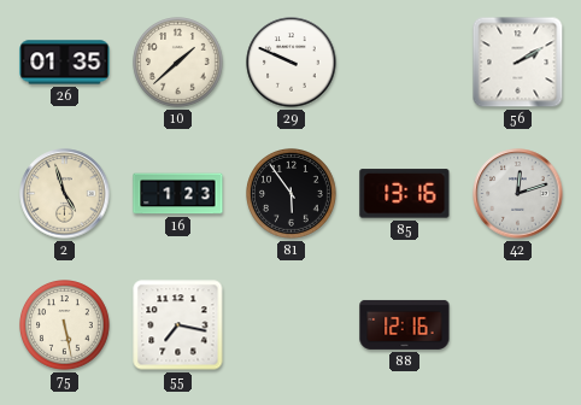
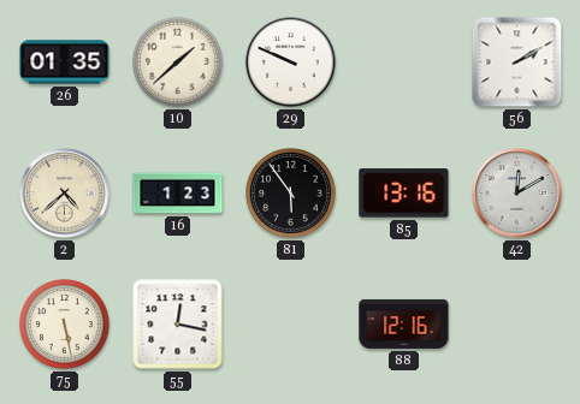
2: 4:57 -> 4:38 (65, 194)
42: 12:12 -> 12:10 (517, 194)
55: 7:17 -> 12:17 (178, 325)
